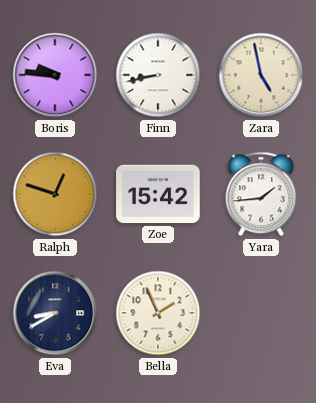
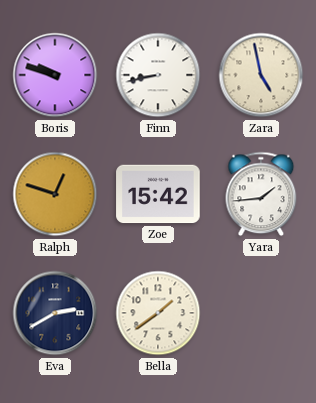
Boris: 9:46 -> 9:48 (55, 75)
Eva: 8:40 -> 2:40 (55, 313)
Bella: 1:56 -> 1:39 (158, 313)
